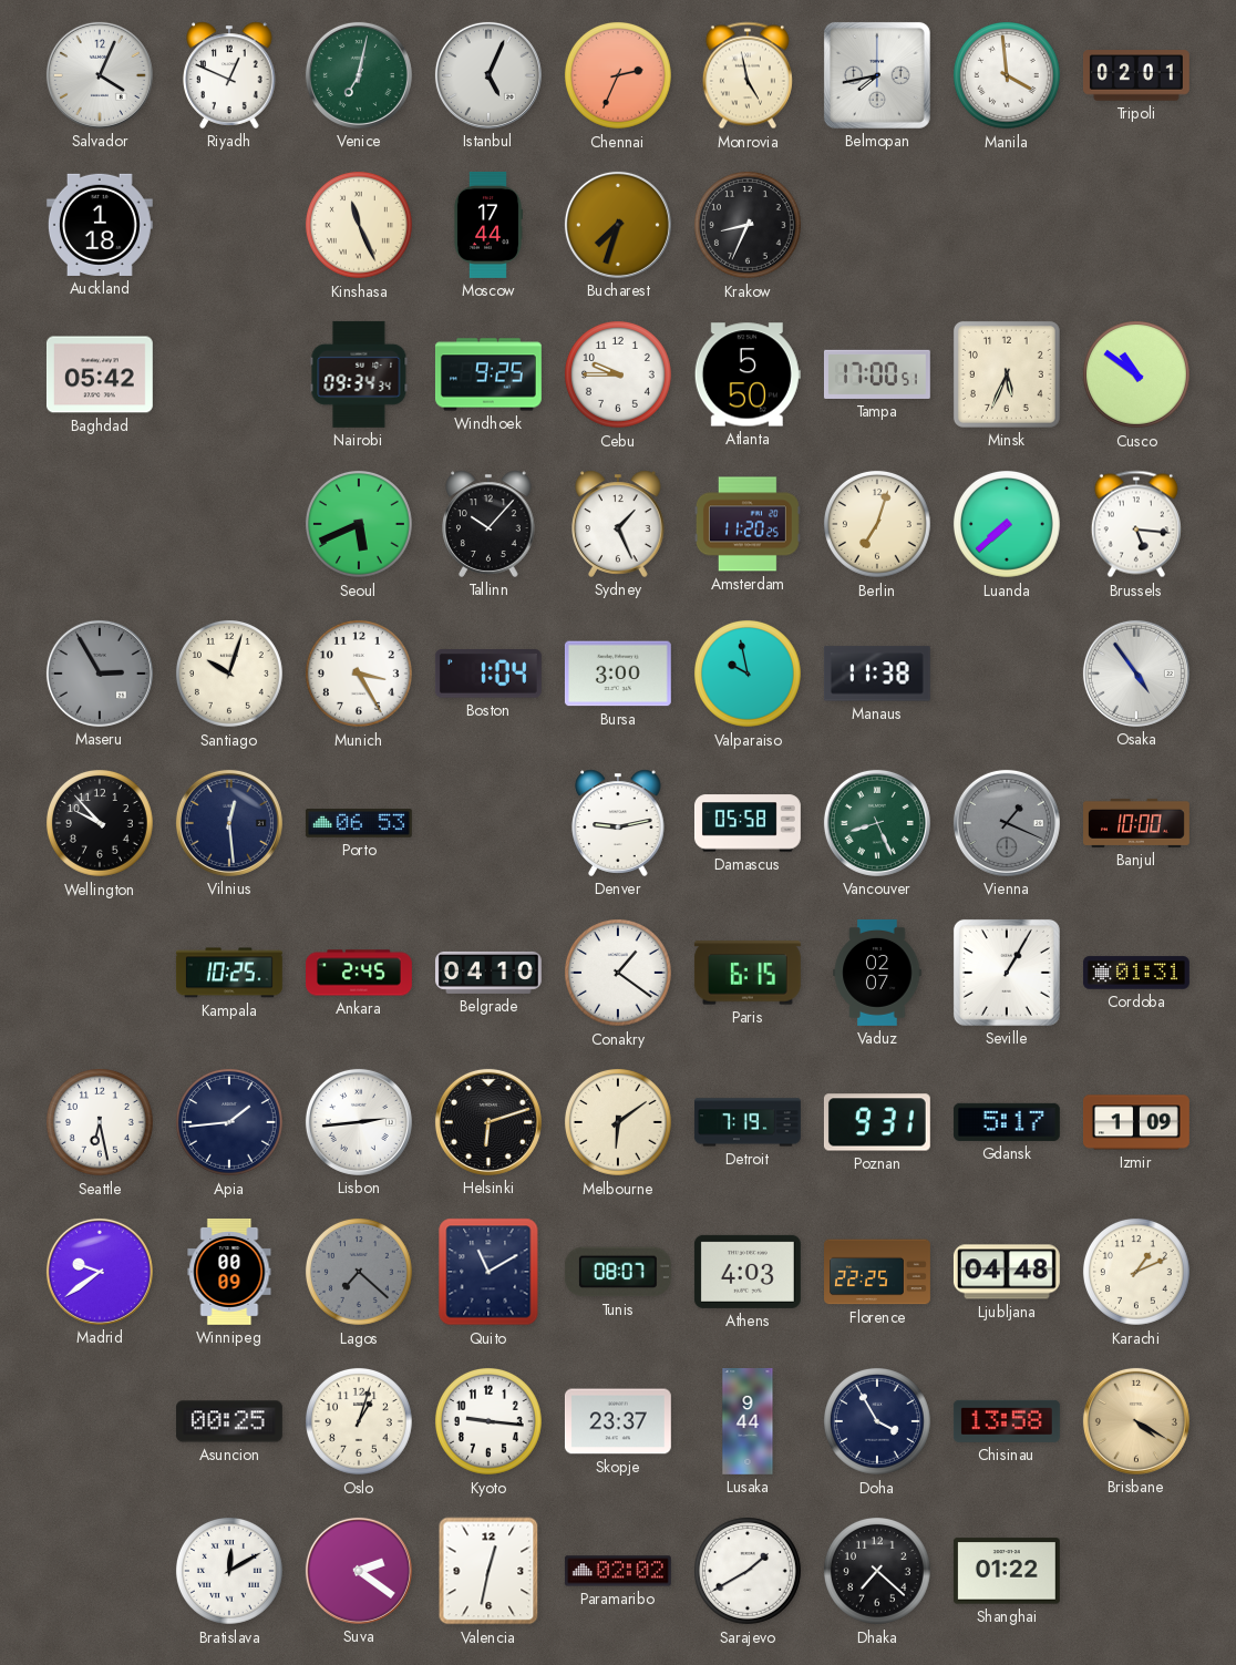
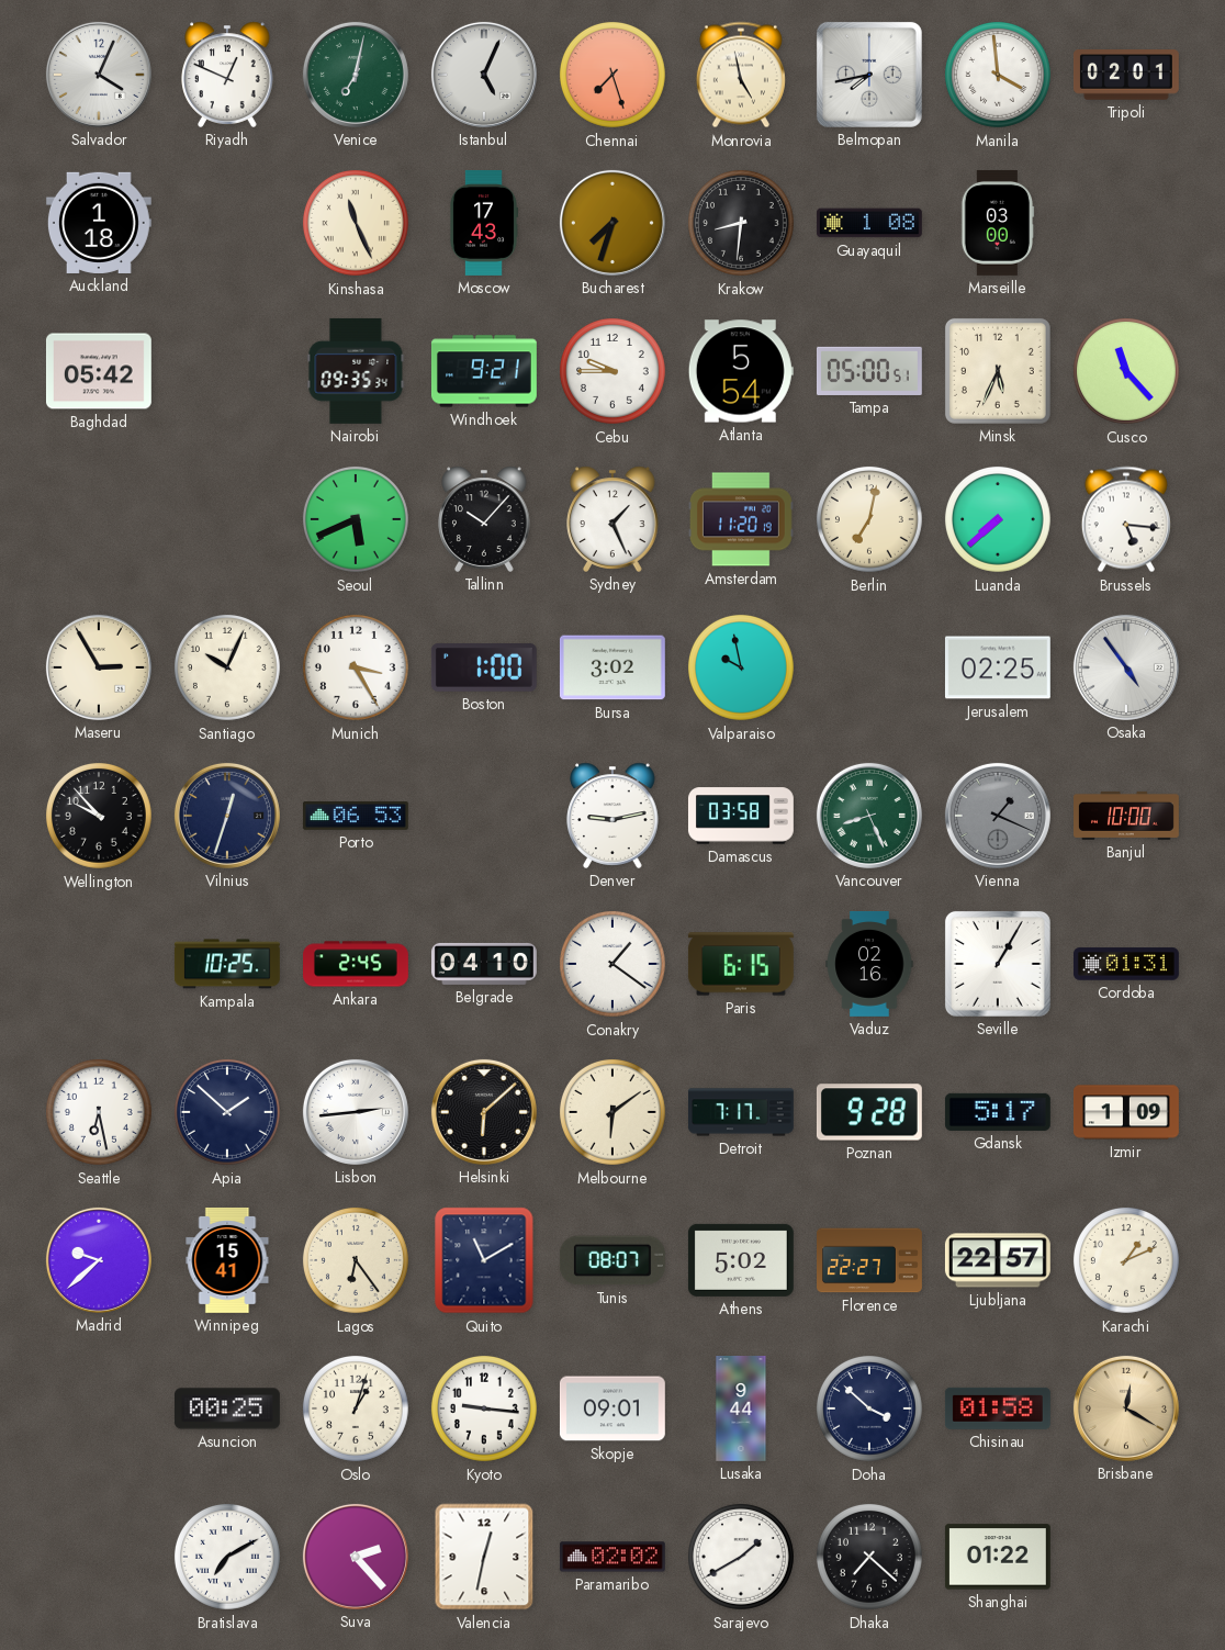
Chennai: 2:34 -> 7:27 (612, 75)
Moscow: 17:44 -> 17:43 (483, 223)
Krakow: 8:34 -> 8:31 (741, 223)
Guayaquil: none -> 1:08 (869, 223)
Marseille: none -> 03:00 (998, 223)
Nairobi: 09:34 -> 09:35 (356, 371)
Windhoek: 9:25 -> 9:21 (484, 371)
Atlanta: 5:50 -> 5:54 (741, 371)
Tampa: 17:00 -> 05:00 (869, 371)
Cusco: 10:51 -> 11:23 (1126, 371)
Amsterdam: 11:20:25 -> 11:20:19 (741, 519)
Berlin: 7:03 -> 7:02 (869, 519)
Maseru dial: grey -> cream (99, 667)
Santiago: 10:03 -> 10:04 (227, 667)
Boston: 1:04 -> 1:00 (484, 669)
Bursa: 3:00 -> 3:02 (612, 667)
Manaus: 11:38 -> none (877, 674)
Jerusalem: none -> 02:25 (998, 667)
Vilnius: 12:29 -> 12:33 (227, 816)
Damascus: 05:58 -> 03:58 (741, 816)
Vaduz: 02:07 -> 02:16 (869, 964)
Apia: 1:44 -> 1:52 (227, 1112)
Helsinki: 6:12 -> 6:08 (484, 1112)
Detroit: 7:19 -> 7:17 (741, 1112)
Poznan: 9:31 -> 9:28 (869, 1112)
Madrid: 9:39 -> 9:38 (99, 1260)
Winnipeg: 00:09 -> 15:41 (227, 1260)
Lagos: 7:22 -> 6:24 (356, 1260)
Lagos dial: grey -> cream (356, 1260)
Athens: 4:03 -> 5:02 (741, 1260)
Florence: 22:25 -> 22:27 (870, 1260)
Ljubljana: 04:48 -> 22:57 (998, 1260)
Skopje: 23:37 -> 09:01 (612, 1408)
Doha: 3:55 -> 3:52 (869, 1408)
Chisinau: 13:58 -> 01:58 (998, 1408)
Brisbane: 4:20 -> 12:20 (1126, 1408)
Bratislava: 12:10 -> 7:10 (227, 1557)
Suva: 2:21 -> 2:23 (356, 1557)
